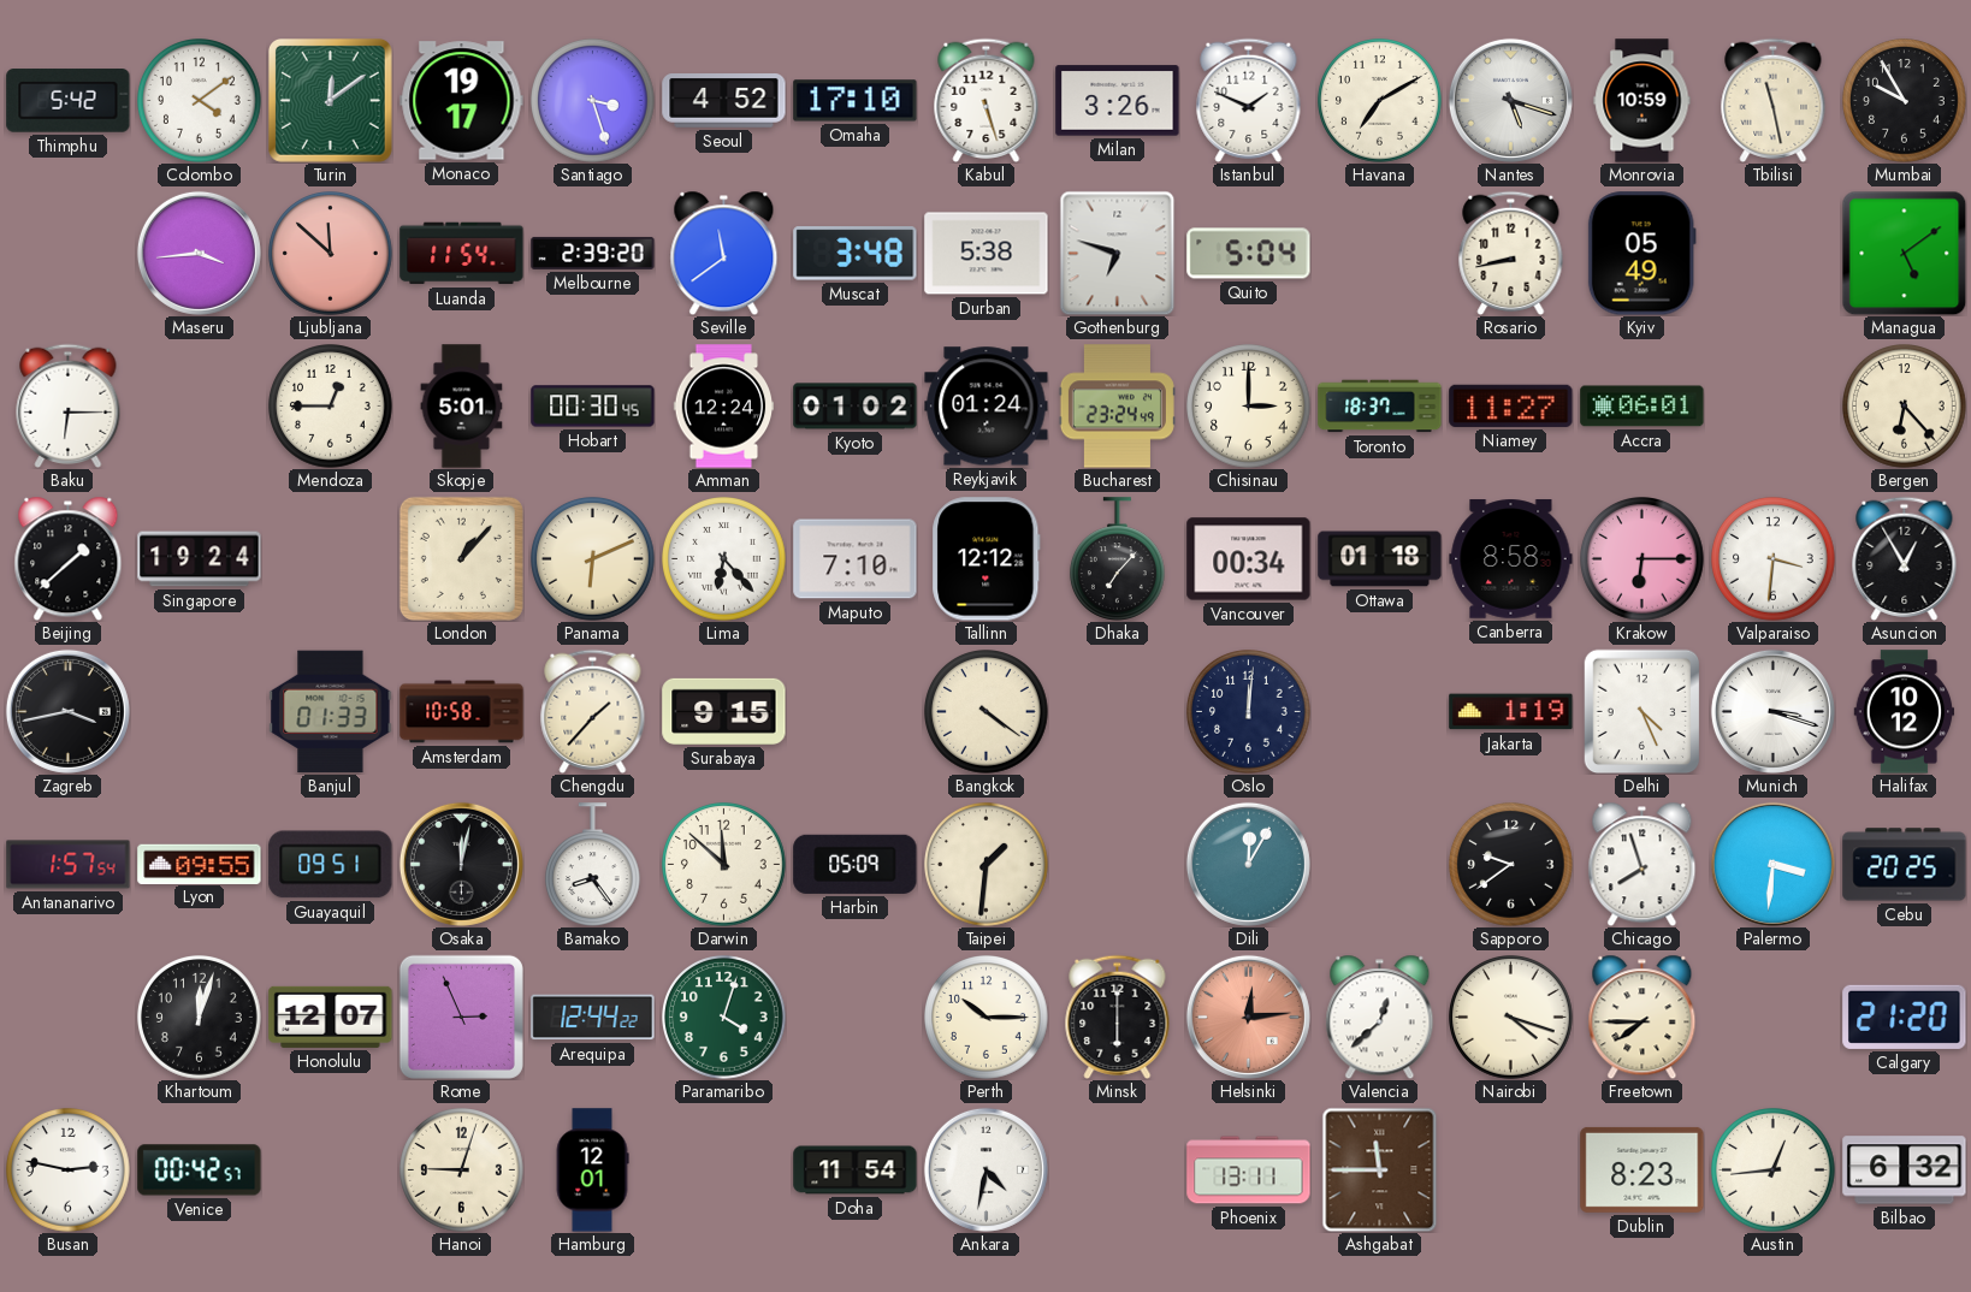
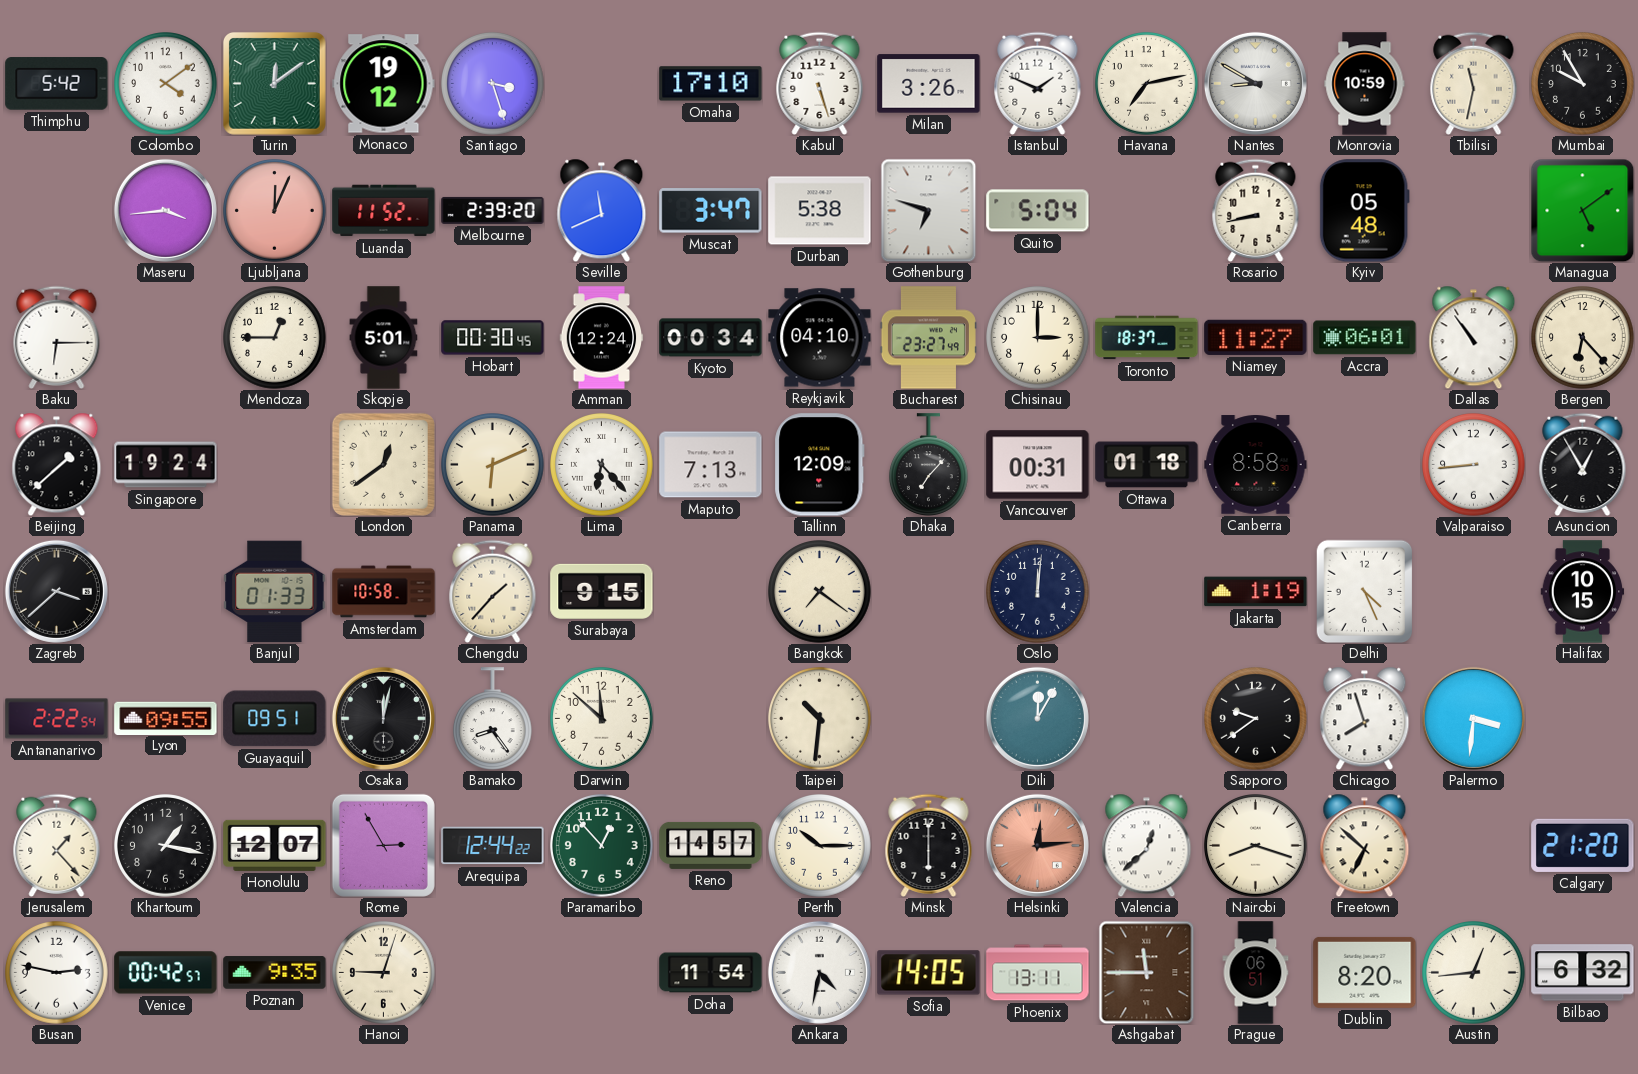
Monaco: 19:17 -> 19:12 (384, 84)
Seoul: 4:52 -> none (724, 101)
Havana: 7:10 -> 7:13 (1147, 84)
Nantes: 5:18 -> 8:50 (1255, 83)
Tbilisi: 11:28 -> 11:32 (1474, 83)
Ljubljana: 11:52 -> 12:04 (275, 211)
Luanda: 11:54 -> 11:52 (384, 211)
Seville: 11:39 -> 11:41 (602, 210)
Muscat: 3:48 -> 3:47 (711, 211)
Kyiv: 05:49 -> 05:48 (1364, 211)
Kyoto: 01:02 -> 00:34 (711, 338)
Reykjavik: 01:24 -> 04:10 (820, 338)
Bucharest: 23:24 -> 23:27 (928, 338)
Dallas: none -> 10:54 (1474, 337)
London: 1:07 -> 12:39 (383, 464)
Maputo: 7:10 -> 7:13 (711, 465)
Tallinn: 12:12 -> 12:09 (820, 465)
Vancouver: 00:34 -> 00:31 (1038, 465)
Krakow: 6:15 -> none (1642, 559)
Valparaiso: 3:31 -> 8:44 (1474, 465)
Zagreb: 3:43 -> 3:38 (56, 591)
Bangkok: 4:21 -> 7:21 (820, 592)
Munich: 3:18 -> none (1772, 711)
Halifax: 10:12 -> 10:15 (1583, 592)
Antananarivo: 1:57 -> 2:22 (57, 719)
Harbin: 05:09 -> none (856, 864)
Taipei: 1:31 -> 10:31 (820, 719)
Cebu: 20:25 -> none (1905, 865)
Jerusalem: none -> 1:23 (57, 845)
Khartoum: 12:03 -> 1:17 (166, 846)
Rome: 2:56 -> 2:55 (383, 845)
Paramaribo: 4:03 -> 12:53 (602, 846)
Reno: none -> 14:57 (711, 845)
Nairobi: 4:18 -> 8:18 (1256, 846)
Freetown: 7:45 -> 6:52 (1365, 845)
Poznan: none -> 9:35 (275, 973)
Hamburg: 12:01 -> none (592, 1170)
Sofia: none -> 14:05 (929, 973)
Prague: none -> 06:51 (1256, 973)
Dublin: 8:23 -> 8:20 (1365, 972)
